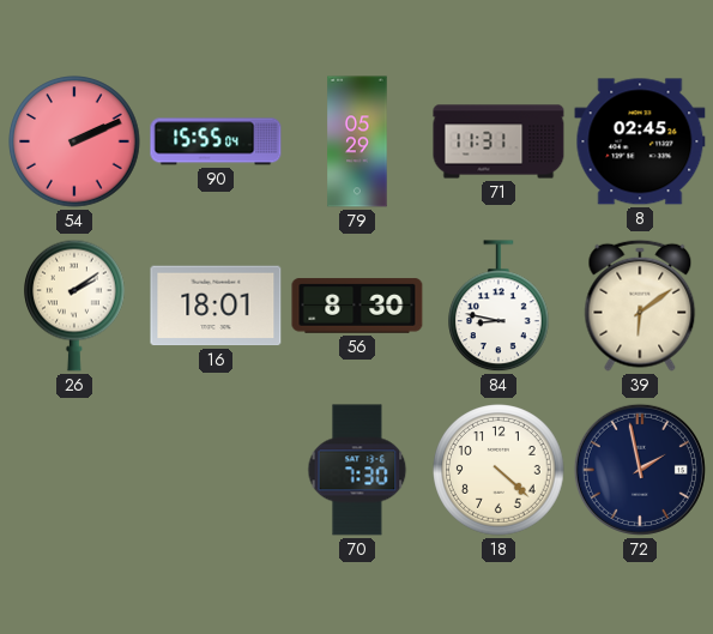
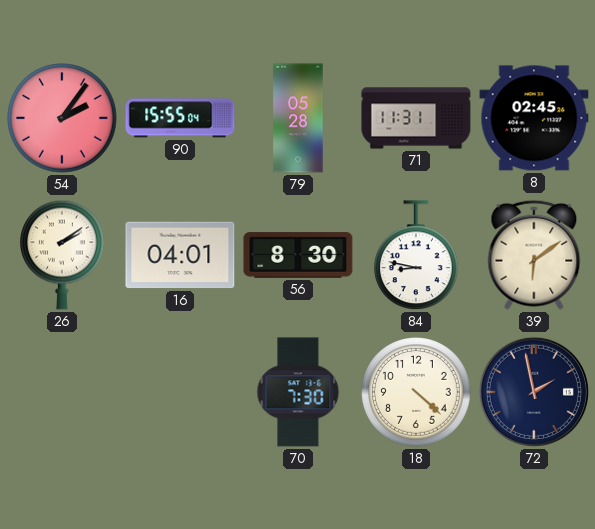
54: 2:11 -> 2:06 (62, 118)
79: 05:29 -> 05:28 (298, 118)
16: 18:01 -> 04:01 (180, 255)
